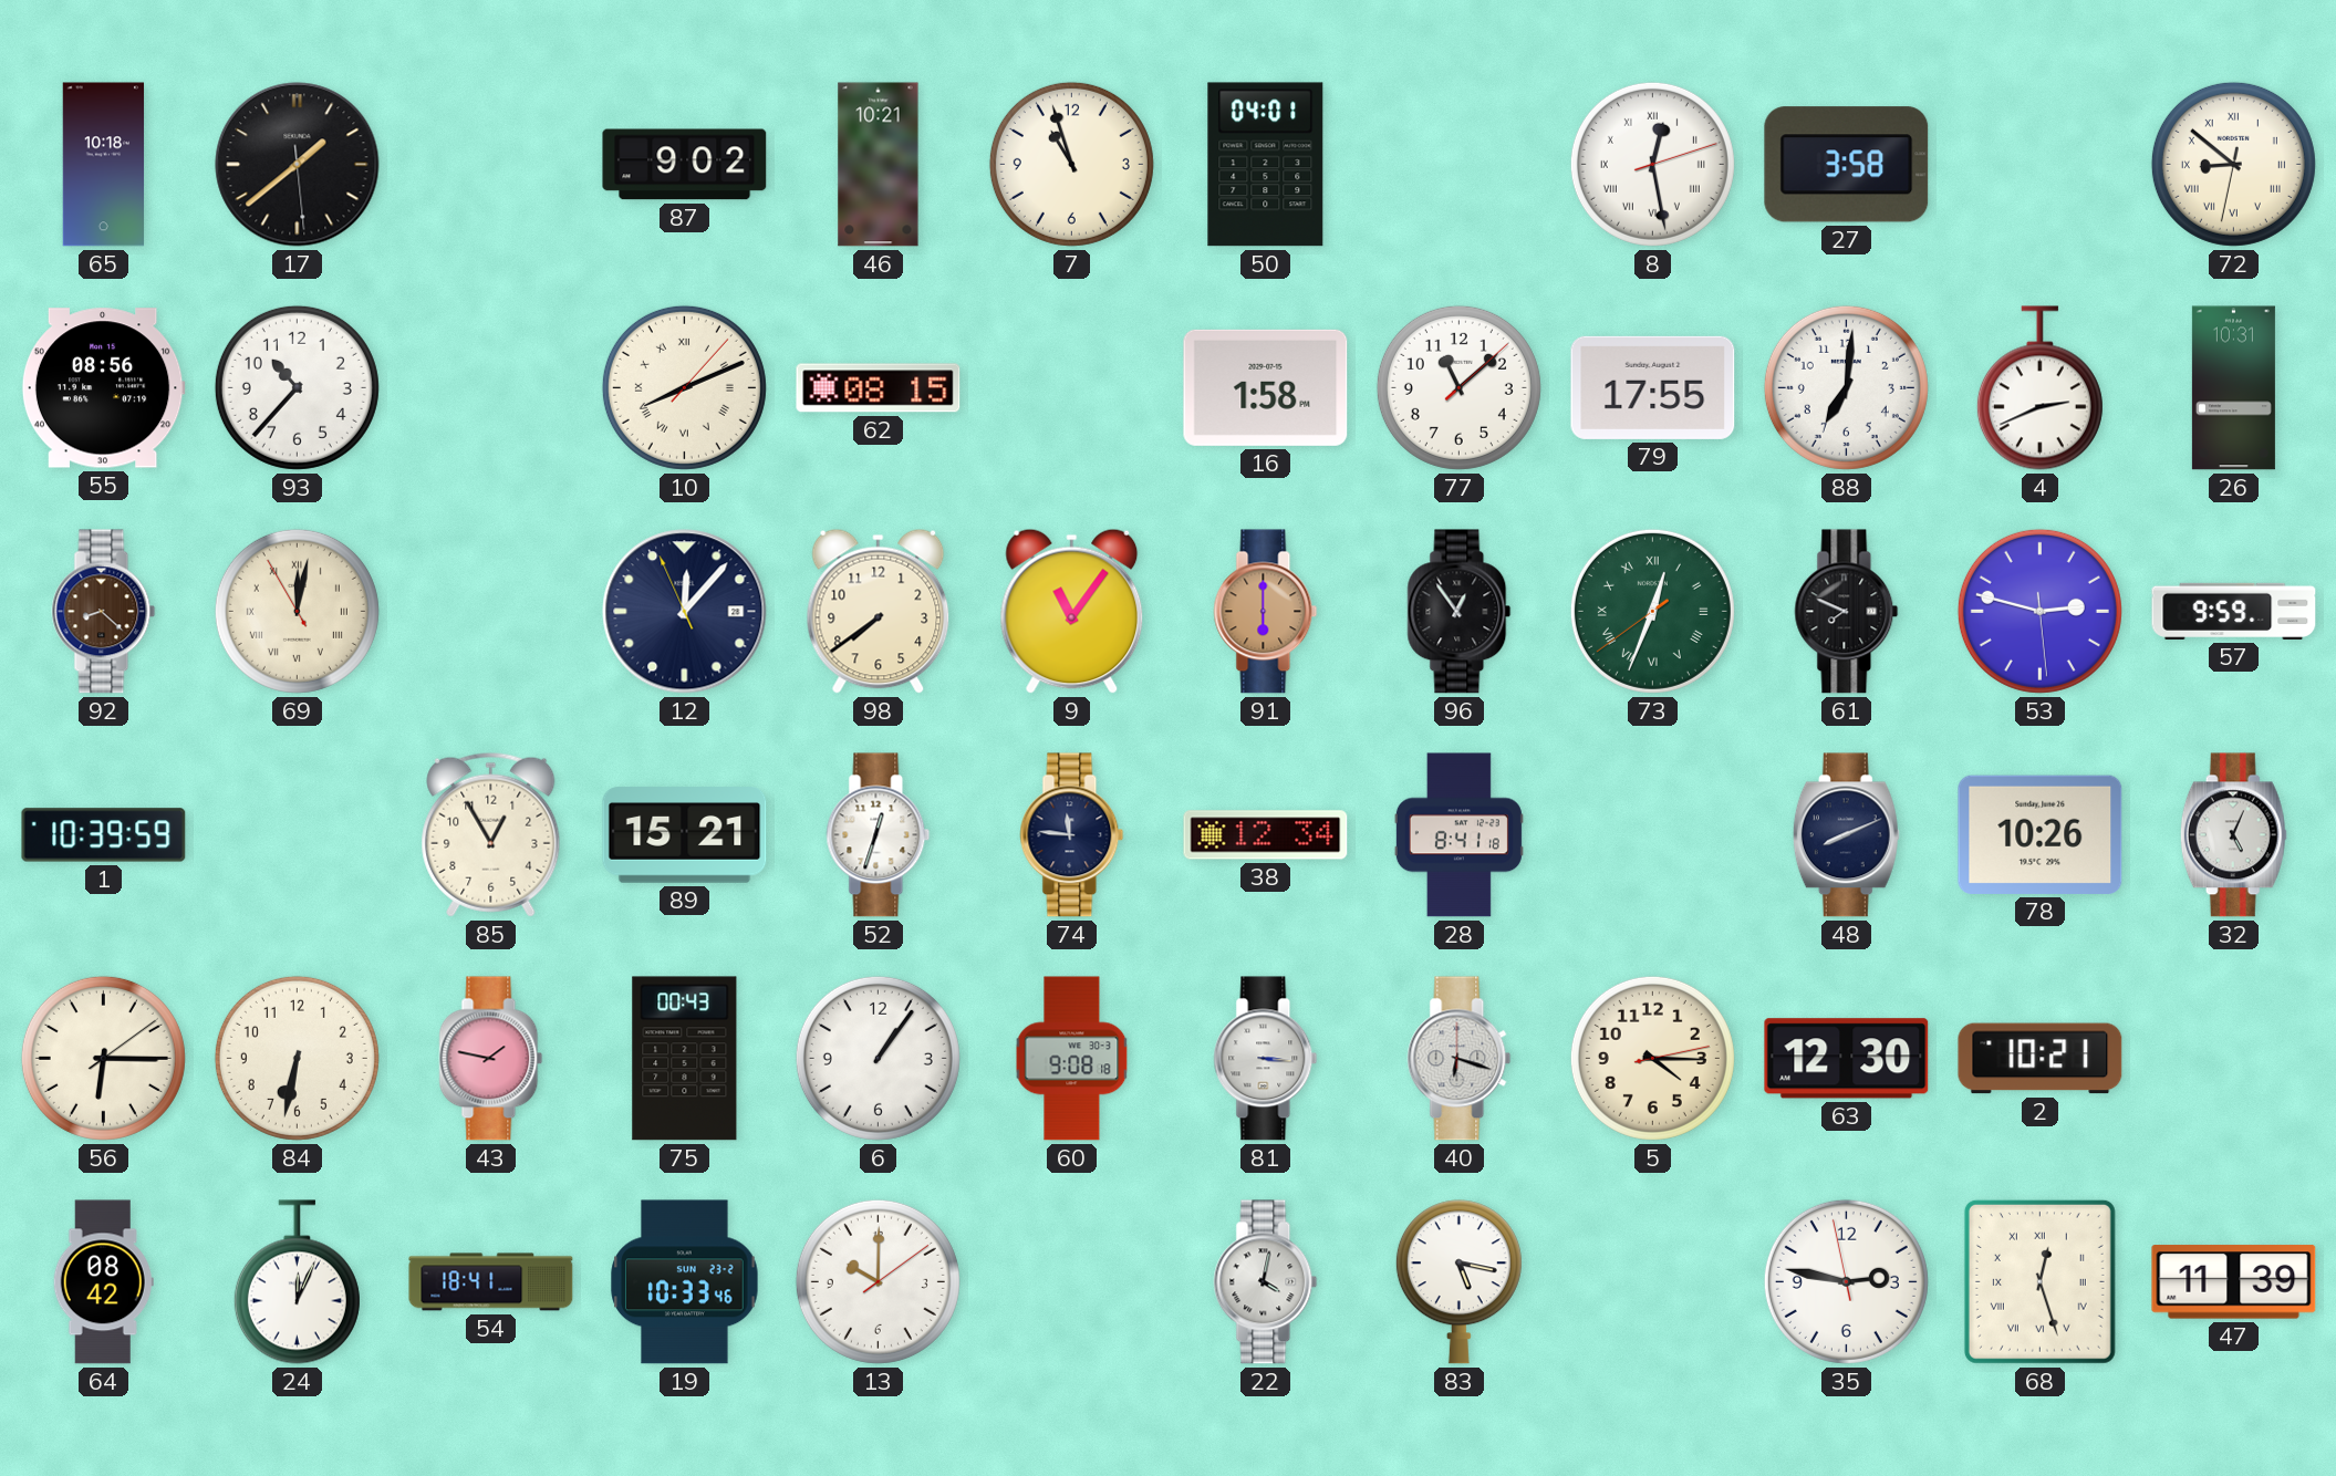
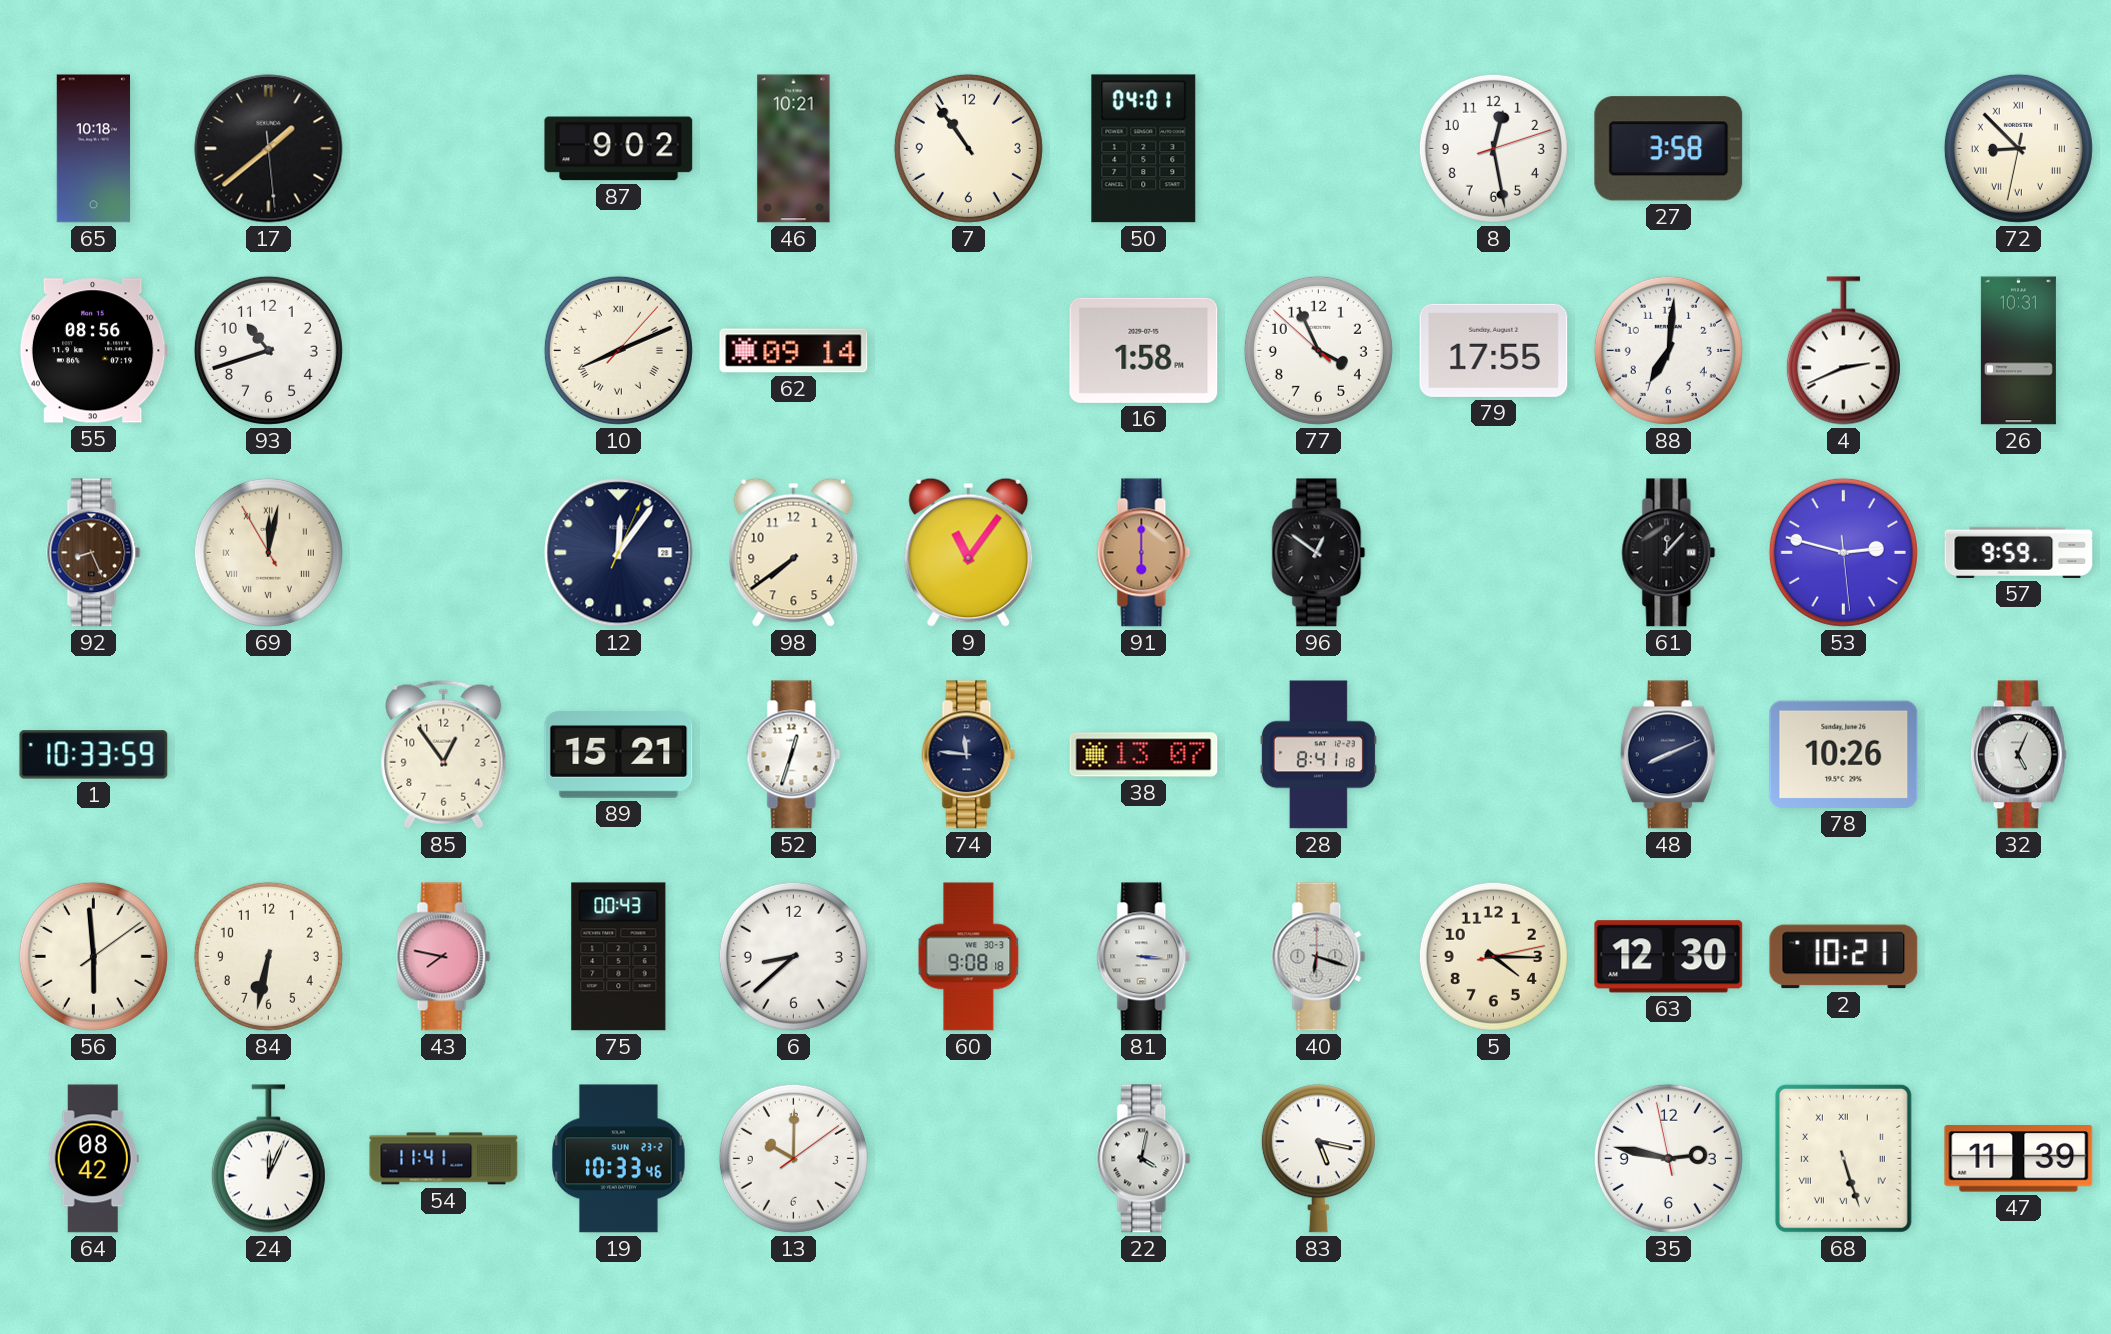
7: 10:57 -> 10:54 (968, 148)
8 numerals: Roman -> Arabic (1493, 148)
72: 8:51 -> 8:52 (2018, 148)
93: 10:37 -> 10:42 (268, 350)
62: 08:15 -> 09:14 (794, 351)
77: 11:08 -> 3:55 (1318, 350)
92: 8:22 -> 8:26 (94, 553)
12: 12:06:56 -> 12:06:04 (619, 553)
96: 12:54 -> 12:51 (1319, 553)
73: 12:33 -> none (1652, 611)
61: 7:49 -> 12:07 (1669, 553)
1: 10:39 -> 10:33 (94, 755)
85: 12:55 -> 12:54 (444, 754)
38: 12:34 -> 13:07 (1144, 755)
56: 6:15 -> 5:59 (93, 956)
43: 1:47 -> 7:47 (444, 957)
6: 1:06 -> 8:38 (793, 956)
54: 18:41 -> 11:41 (444, 1159)
68: 12:27 -> 5:27 (1843, 1158)
